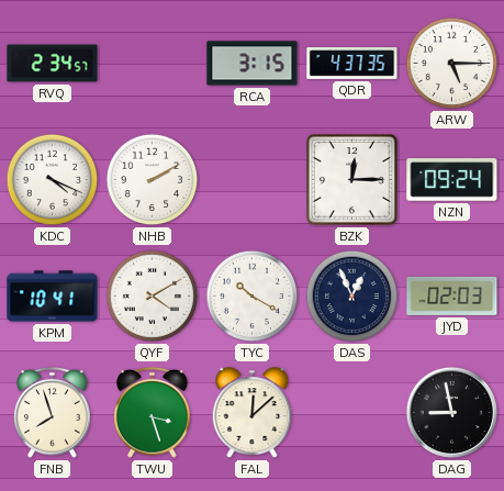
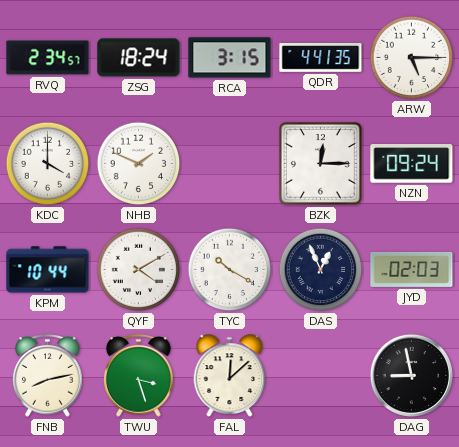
ZSG: none -> 18:24 (139, 58)
QDR: 4:37 -> 4:41 (321, 58)
KDC: 4:19 -> 4:00 (48, 164)
NHB: 2:10 -> 1:49 (139, 164)
KPM: 10:41 -> 10:44 (48, 270)
FNB: 7:57 -> 8:13 (48, 376)
